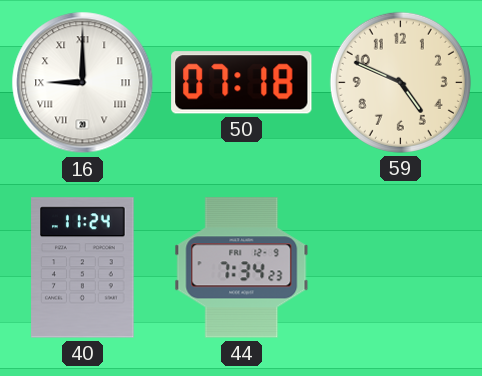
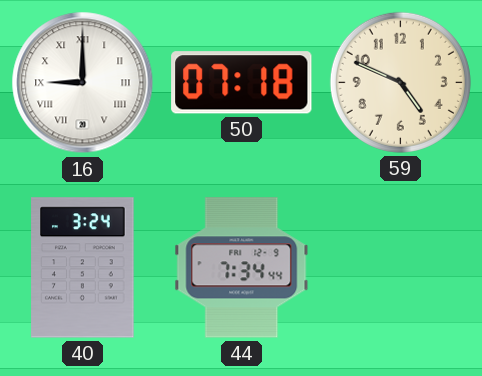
40: 11:24 -> 3:24 (83, 268)
44: 7:34:23 -> 7:34:44 (242, 268)
